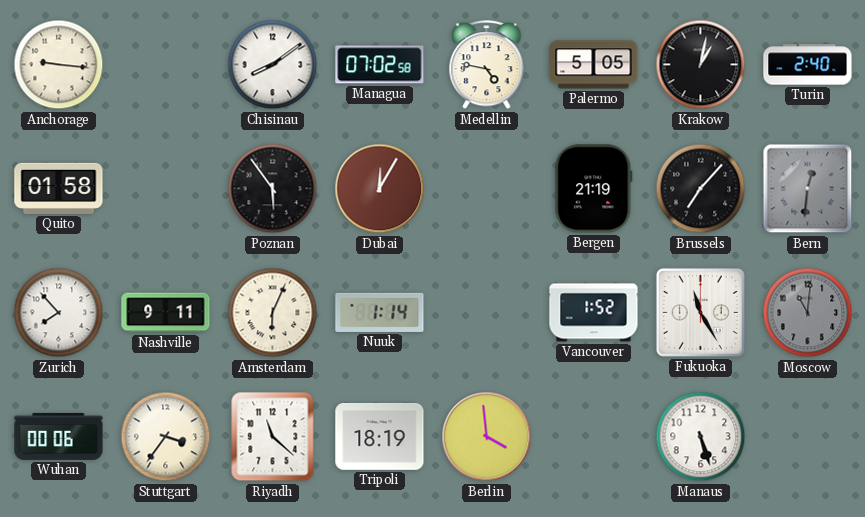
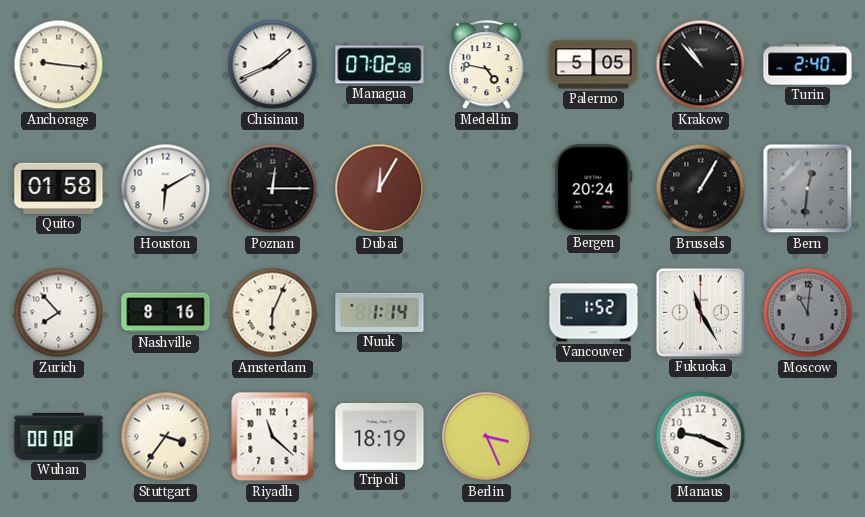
Chisinau: 8:09 -> 1:41 (273, 65)
Krakow: 1:02 -> 10:53 (701, 65)
Houston: none -> 6:10 (166, 189)
Poznan: 5:54 -> 12:15 (273, 189)
Bergen: 21:19 -> 20:24 (594, 189)
Brussels: 7:07 -> 1:05 (701, 189)
Nashville: 9:11 -> 8:16 (166, 313)
Wuhan: 00:06 -> 00:08 (59, 436)
Berlin: 3:59 -> 3:26 (487, 437)
Manaus: 5:27 -> 9:19 (701, 437)
